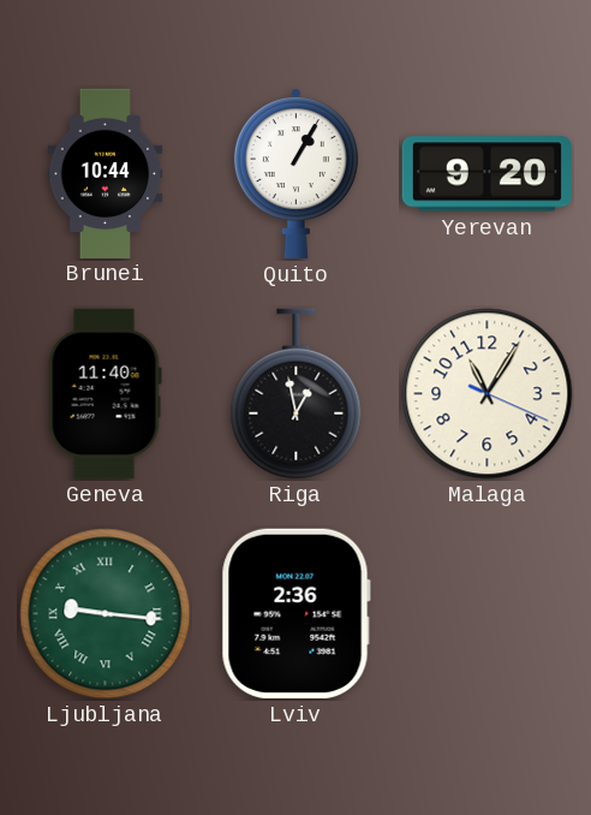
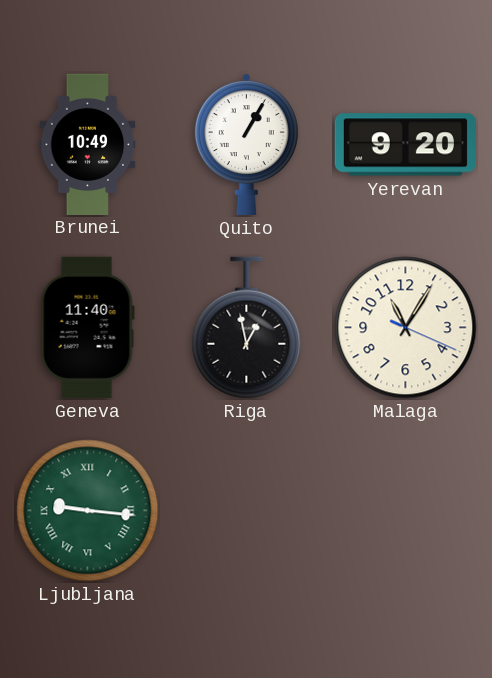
Brunei: 10:44 -> 10:49 (88, 144)
Lviv: 2:36 -> none (295, 613)
